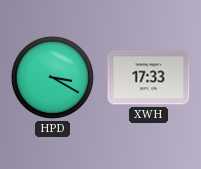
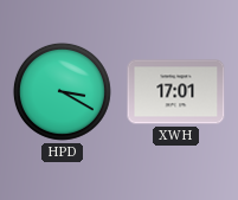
XWH: 17:33 -> 17:01 (176, 92)
